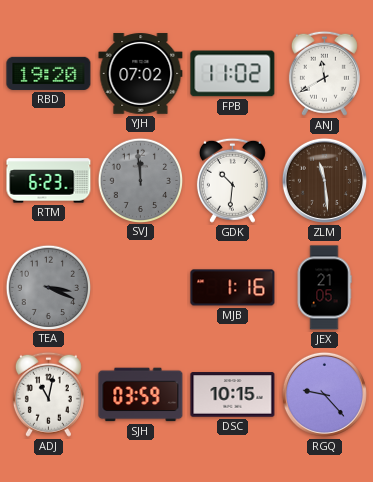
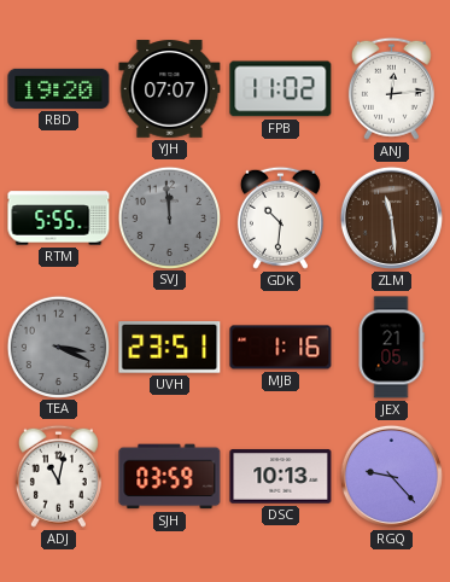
YJH: 07:02 -> 07:07 (170, 89)
ANJ: 11:40 -> 12:14 (391, 88)
RTM: 6:23 -> 5:55 (59, 219)
UVH: none -> 23:51 (170, 348)
DSC: 10:15 -> 10:13 (281, 477)
